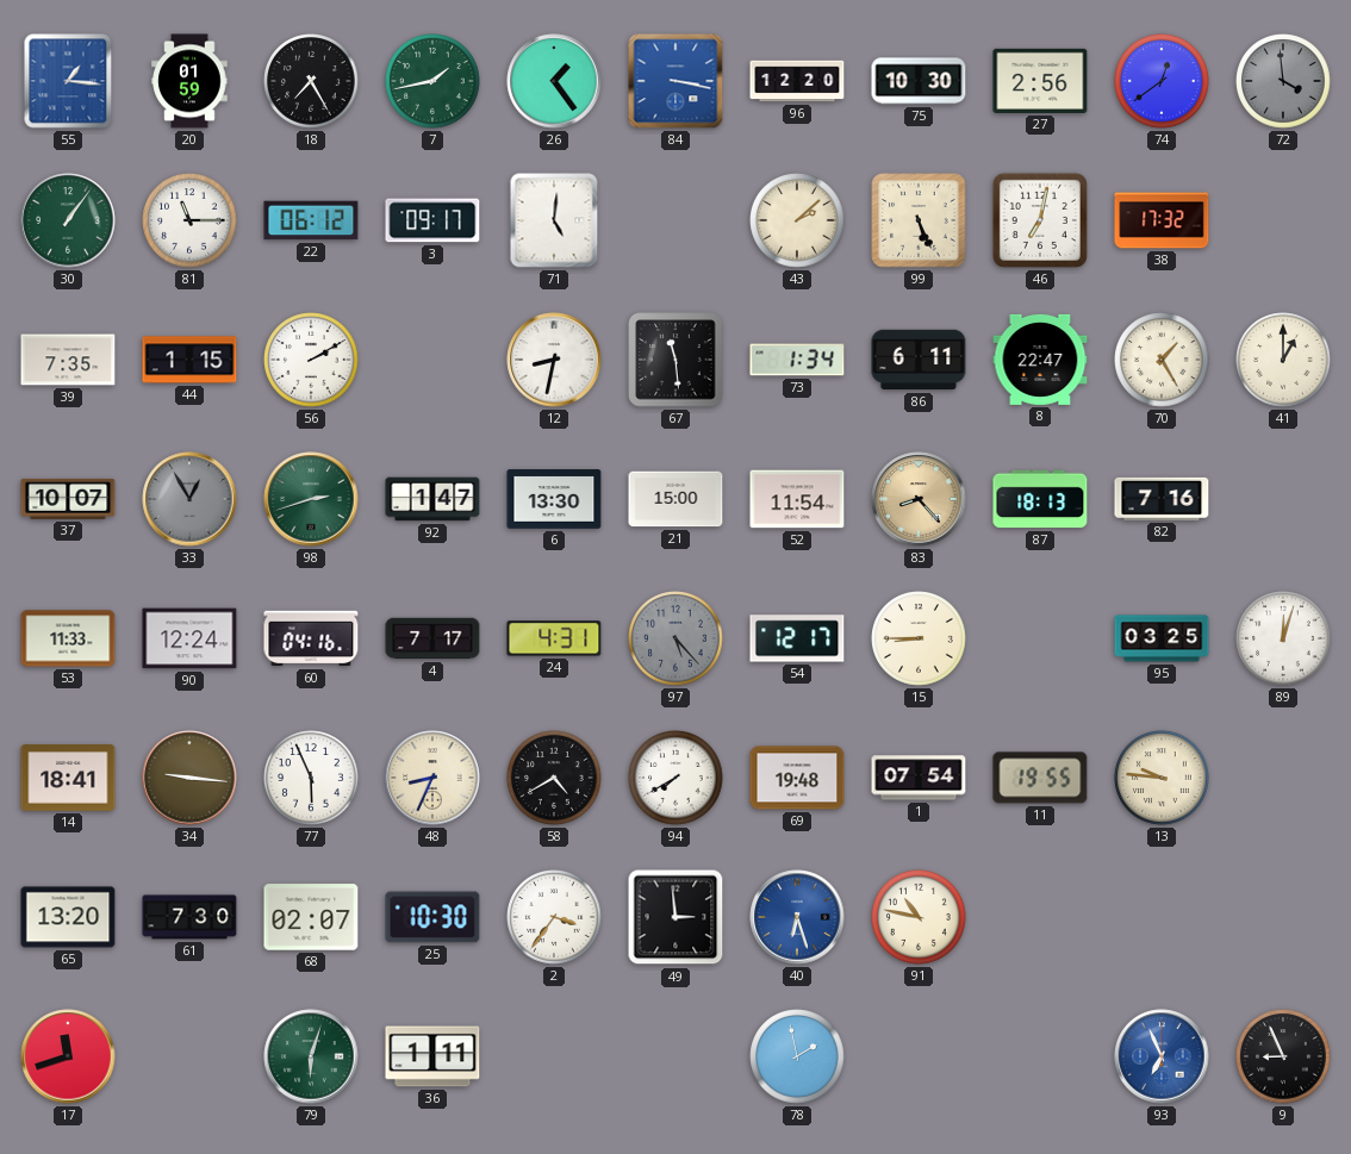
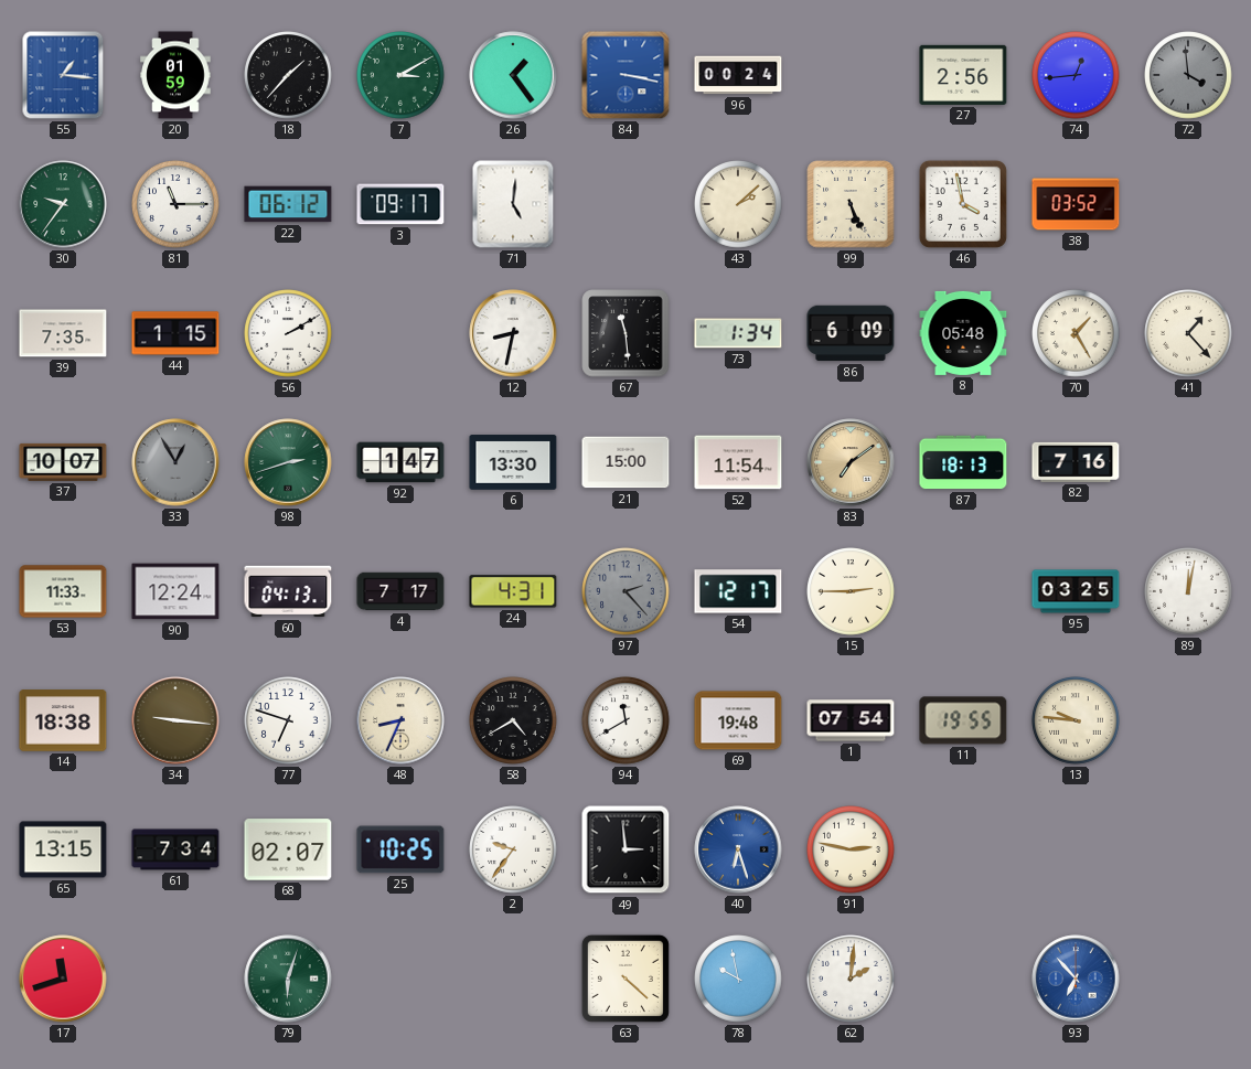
18: 7:25 -> 1:37 (288, 75)
7: 1:43 -> 3:10 (400, 75)
96: 12:20 -> 00:24 (738, 75)
75: 10:30 -> none (919, 81)
74: 12:39 -> 12:44 (1076, 75)
30: 1:06 -> 9:36 (63, 204)
46: 7:02 -> 3:58 (963, 204)
38: 17:32 -> 03:52 (1076, 204)
86: 6:11 -> 6:09 (851, 333)
8: 22:47 -> 05:48 (963, 333)
41: 1:00 -> 1:23 (1188, 333)
83: 8:23 -> 7:09 (851, 462)
60: 04:16 -> 04:13 (288, 591)
97: 5:23 -> 2:23 (625, 591)
15: 8:45 -> 2:45 (851, 591)
89: 12:03 -> 12:02 (1188, 591)
14: 18:41 -> 18:38 (63, 720)
77: 5:56 -> 6:48 (288, 720)
94: 7:40 -> 11:40 (625, 720)
65: 13:20 -> 13:15 (63, 849)
61: 7:30 -> 7:34 (175, 849)
25: 10:30 -> 10:25 (400, 849)
2: 3:36 -> 9:36 (513, 849)
91: 10:47 -> 2:47 (851, 849)
36: 1:11 -> none (432, 1056)
63: none -> 4:22 (625, 979)
78: 1:58 -> 9:58 (738, 979)
62: none -> 2:01 (851, 979)
93: 6:56 -> 6:53 (1076, 979)
9: 8:56 -> none (1283, 1056)
